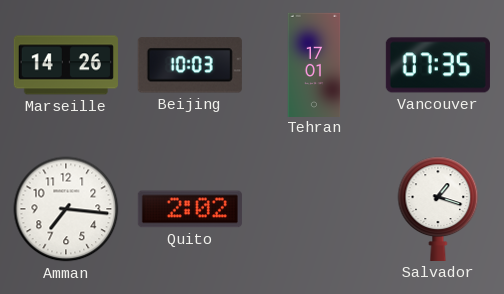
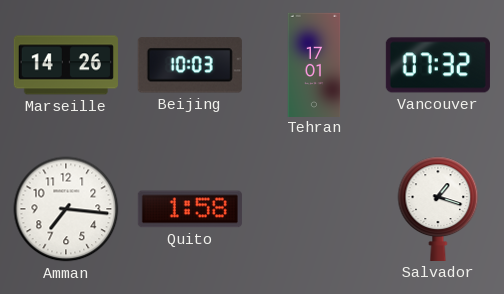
Vancouver: 07:35 -> 07:32 (438, 65)
Quito: 2:02 -> 1:58 (190, 209)
